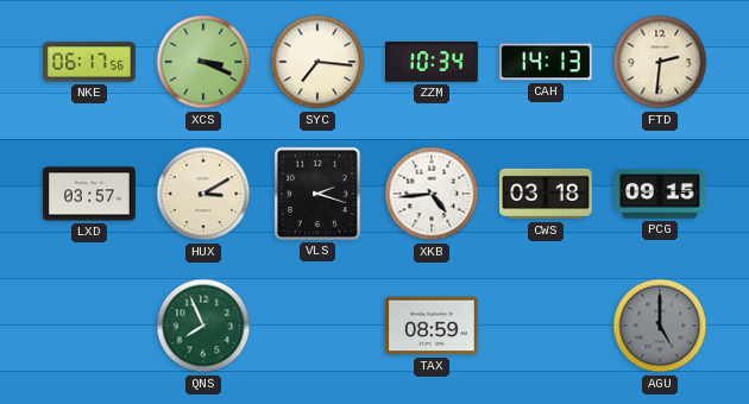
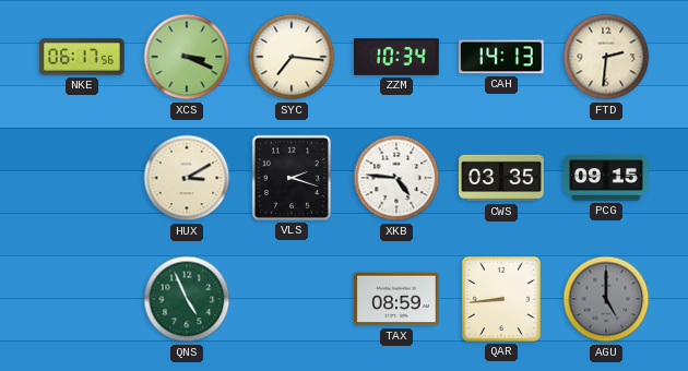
LXD: 03:57 -> none (89, 194)
XKB: 4:44 -> 4:46 (396, 178)
CWS: 03:18 -> 03:35 (501, 178)
QNS: 7:56 -> 4:56 (187, 299)
QAR: none -> 8:44 (501, 299)
